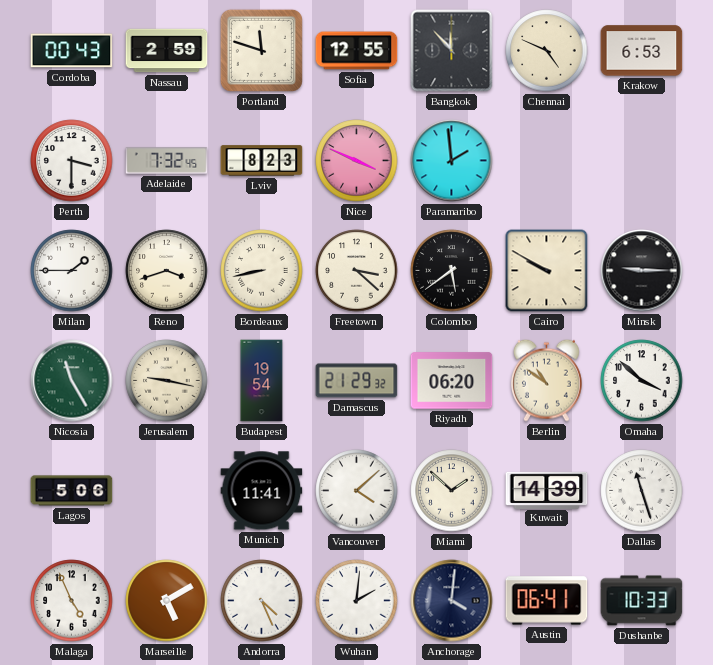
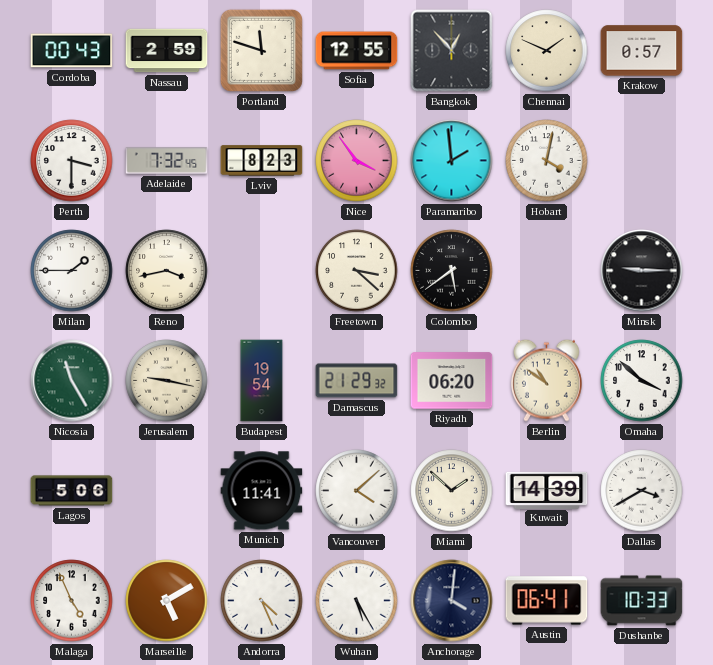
Bangkok: 11:53 -> 12:53 (452, 51)
Chennai: 4:49 -> 1:49 (547, 51)
Krakow: 6:53 -> 0:57 (642, 51)
Nice: 3:49 -> 3:54 (357, 161)
Hobart: none -> 4:02 (547, 161)
Reno: 3:42 -> 3:43 (167, 271)
Bordeaux: 8:43 -> none (262, 271)
Cairo: 9:50 -> none (547, 271)
Dallas: 11:27 -> 3:40 (642, 491)
Wuhan: 2:01 -> 5:25 (357, 601)
